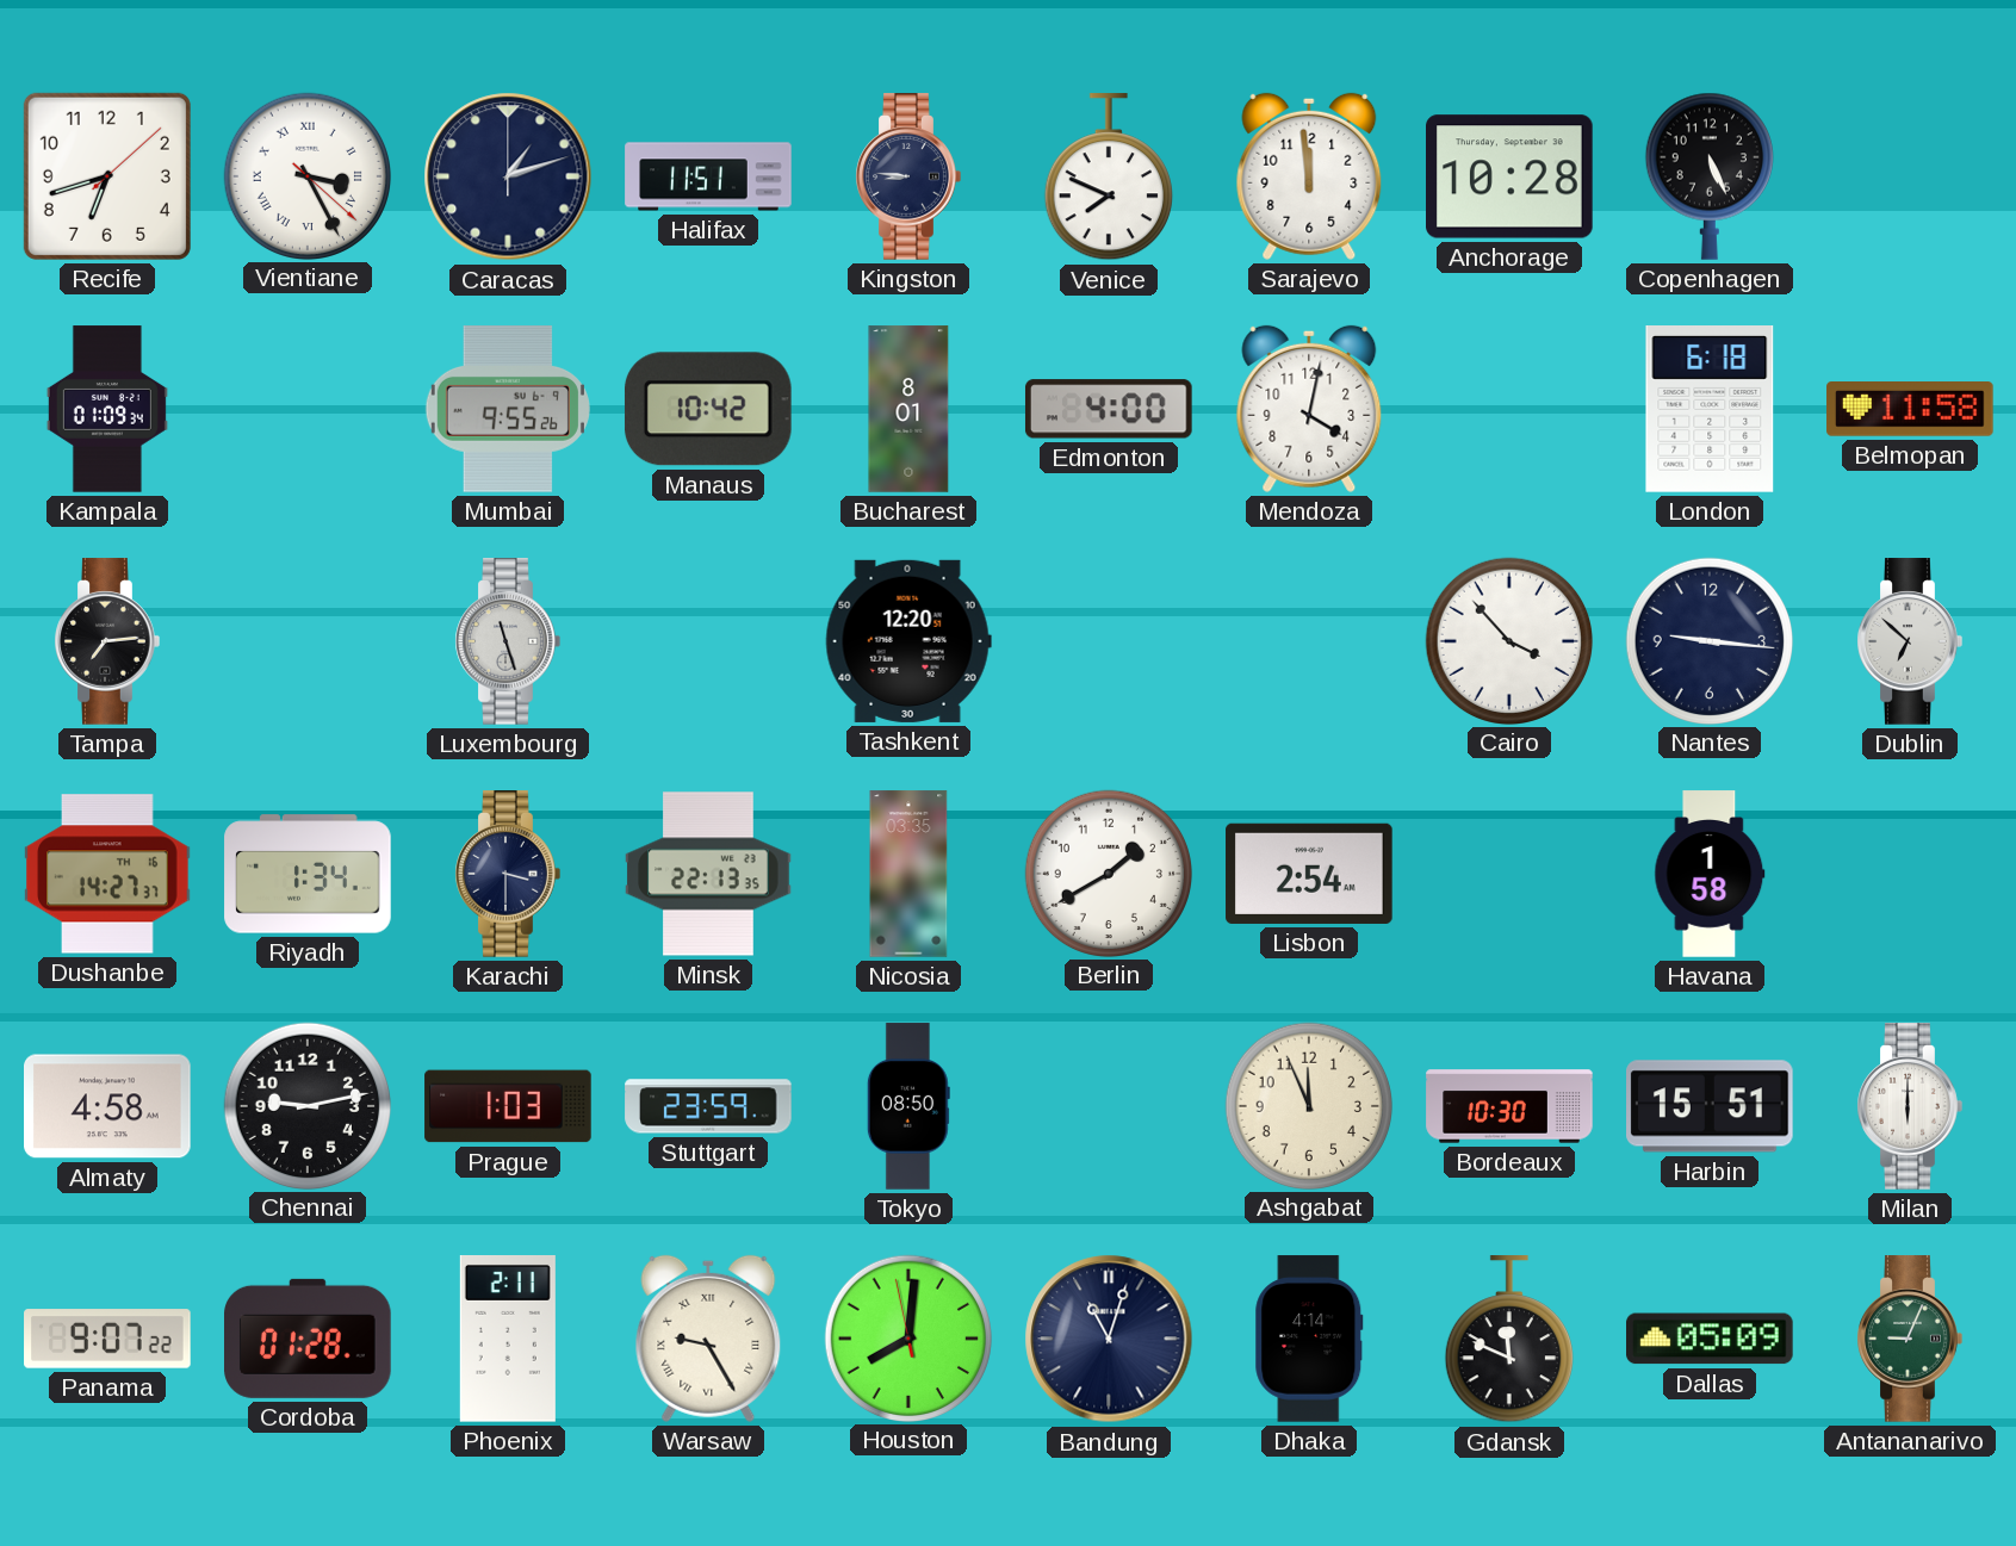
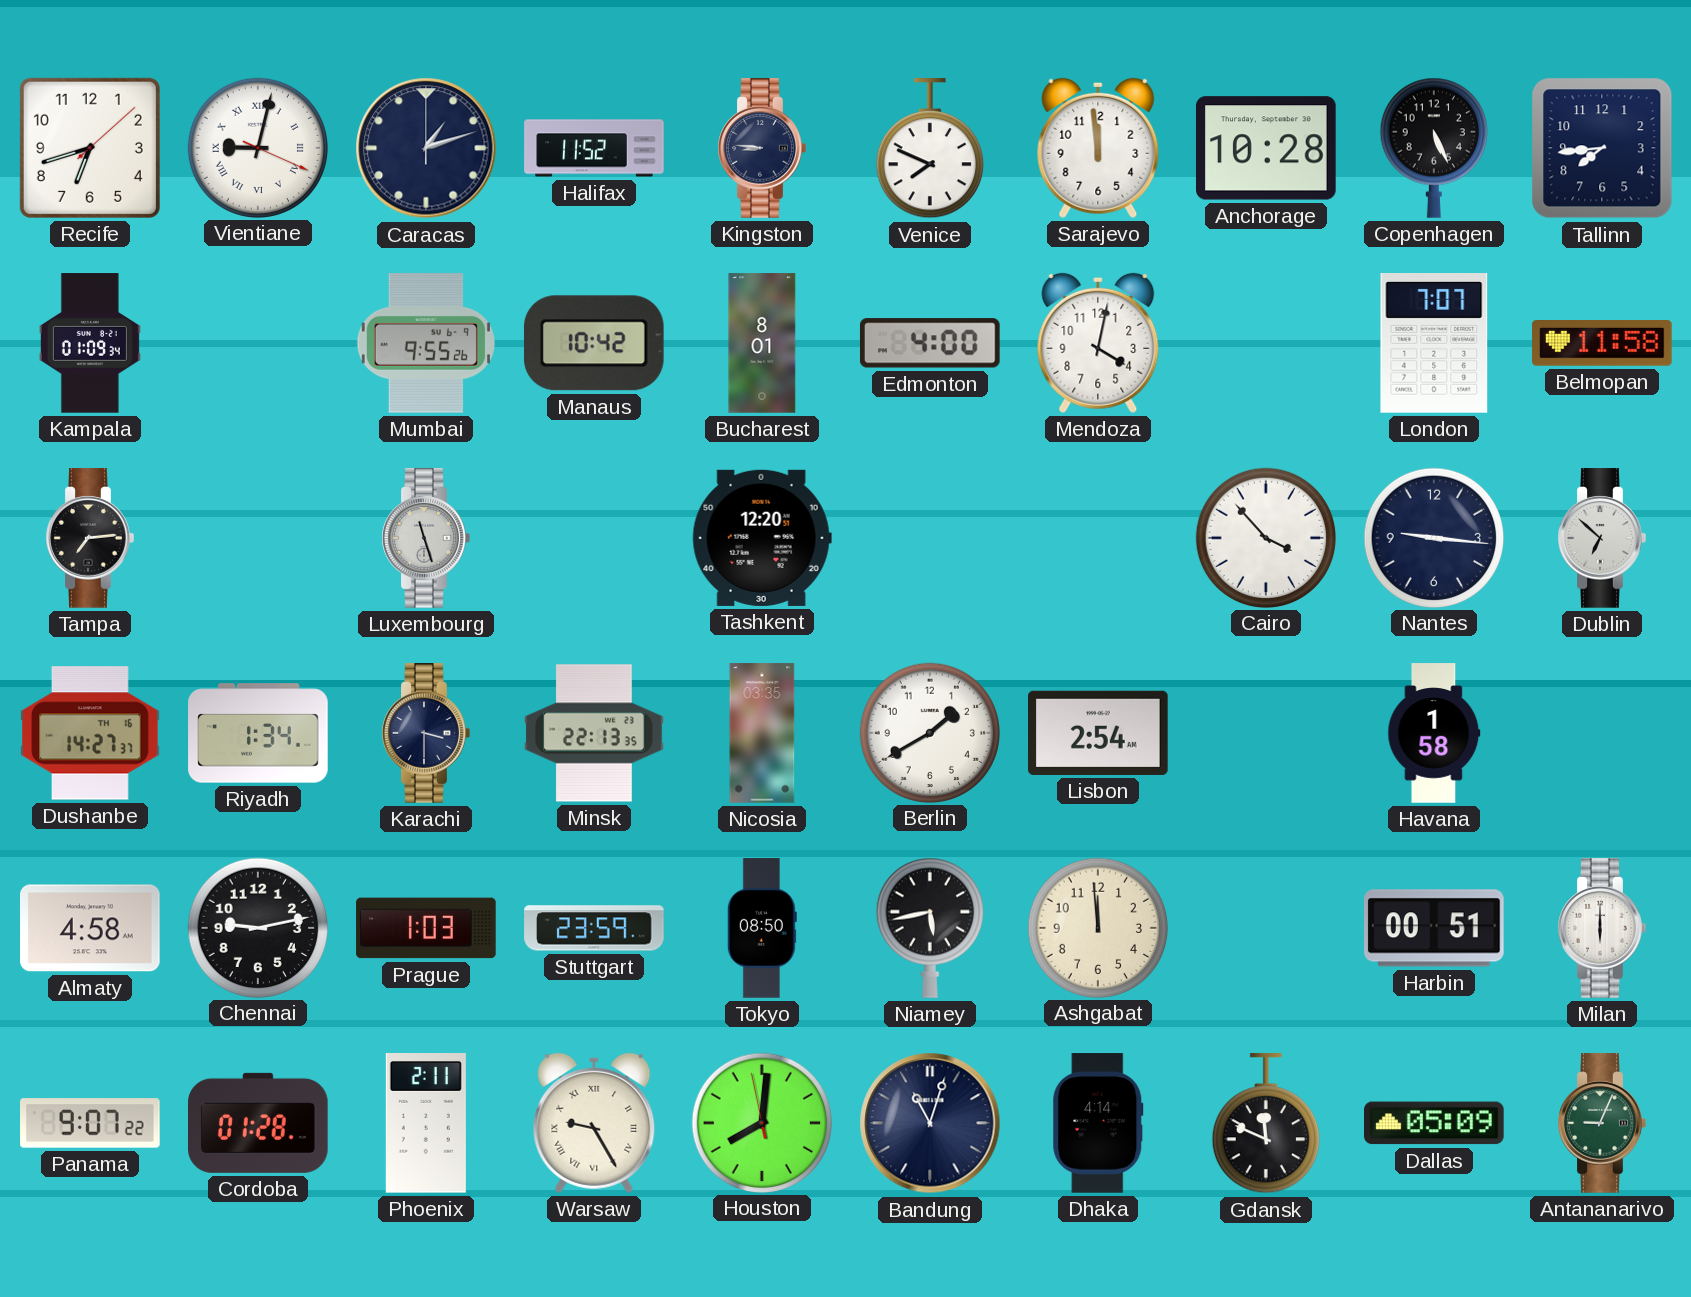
Vientiane: 3:25 -> 9:02 (257, 147)
Halifax: 11:51 -> 11:52 (594, 148)
Tallinn: none -> 7:44 (1602, 148)
London: 6:18 -> 7:07 (1434, 344)
Niamey: none -> 5:43 (930, 928)
Ashgabat: 11:56 -> 11:59 (1097, 927)
Bordeaux: 10:30 -> none (1509, 1106)
Harbin: 15:51 -> 00:51 (1435, 928)
